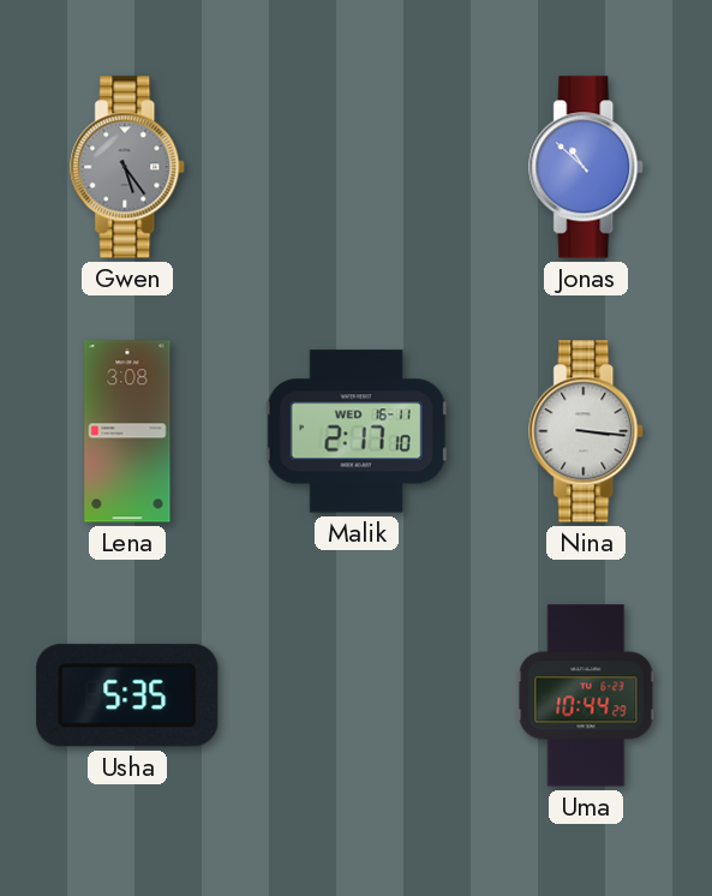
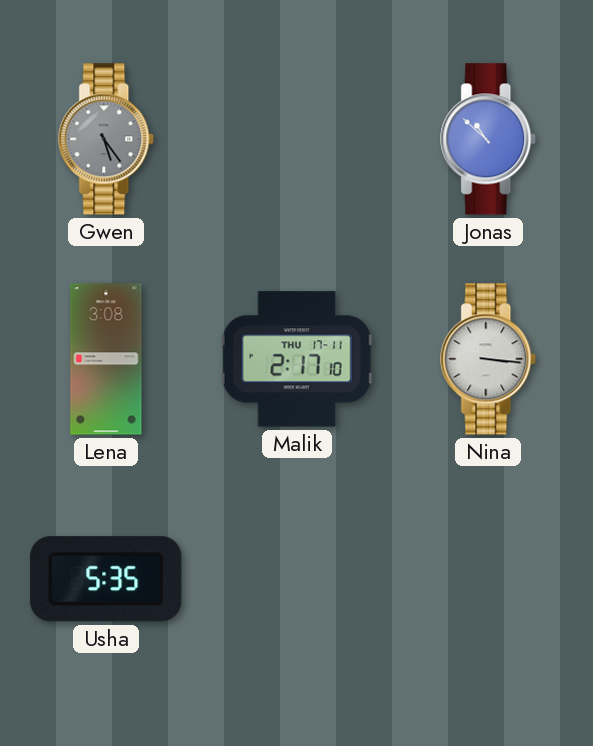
Malik date: WED 16-11 -> THU 17-11 (297, 359)
Uma: 10:44 -> none (586, 695)
